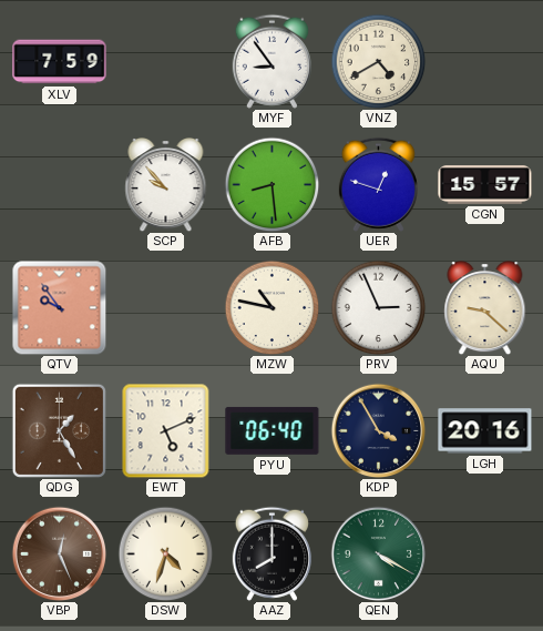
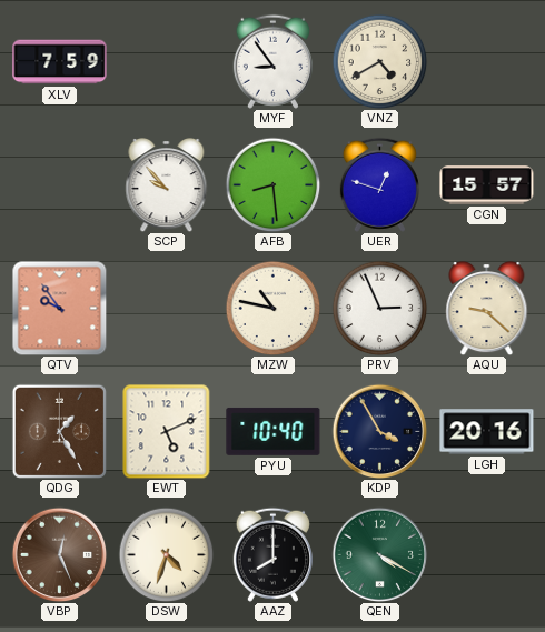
PYU: 06:40 -> 10:40 (274, 431)
